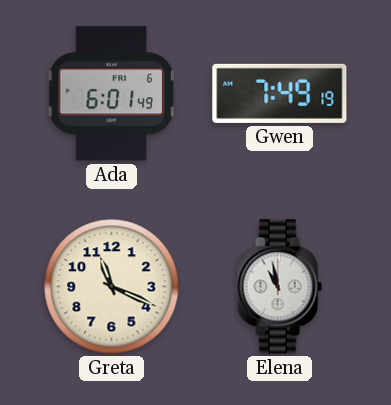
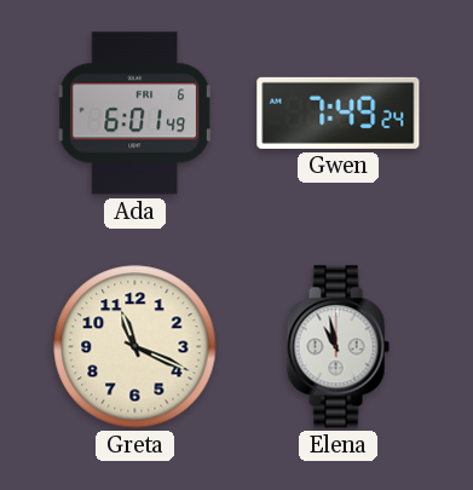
Gwen: 7:49:19 -> 7:49:24 (339, 113)
